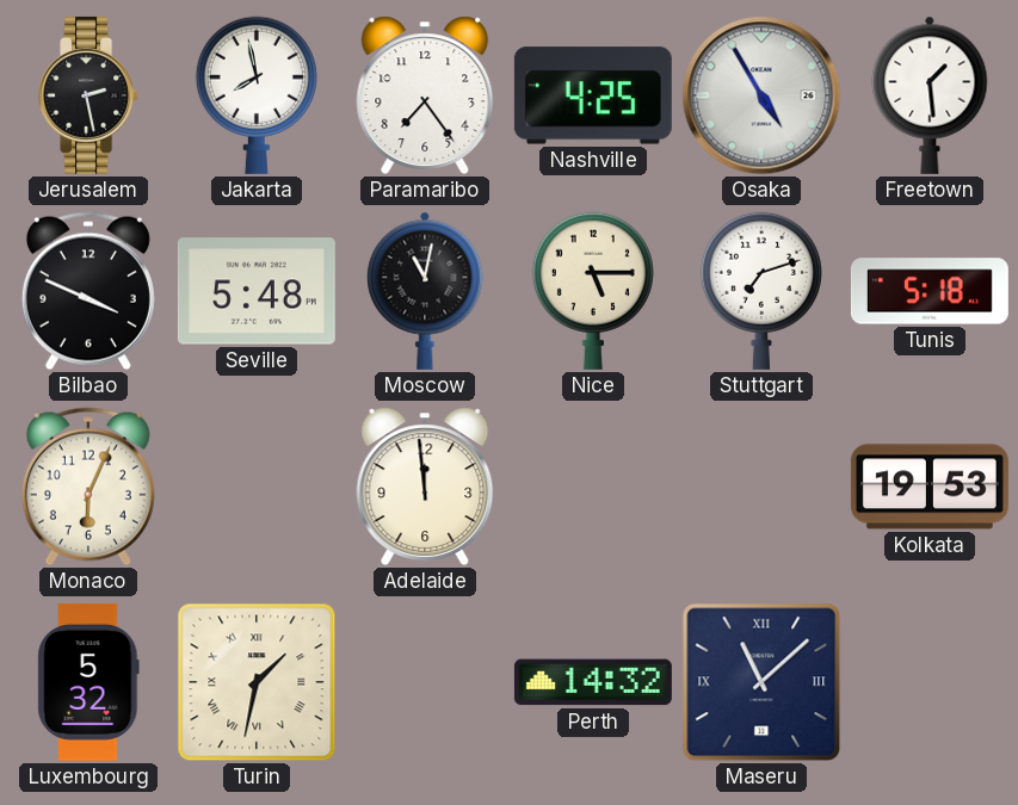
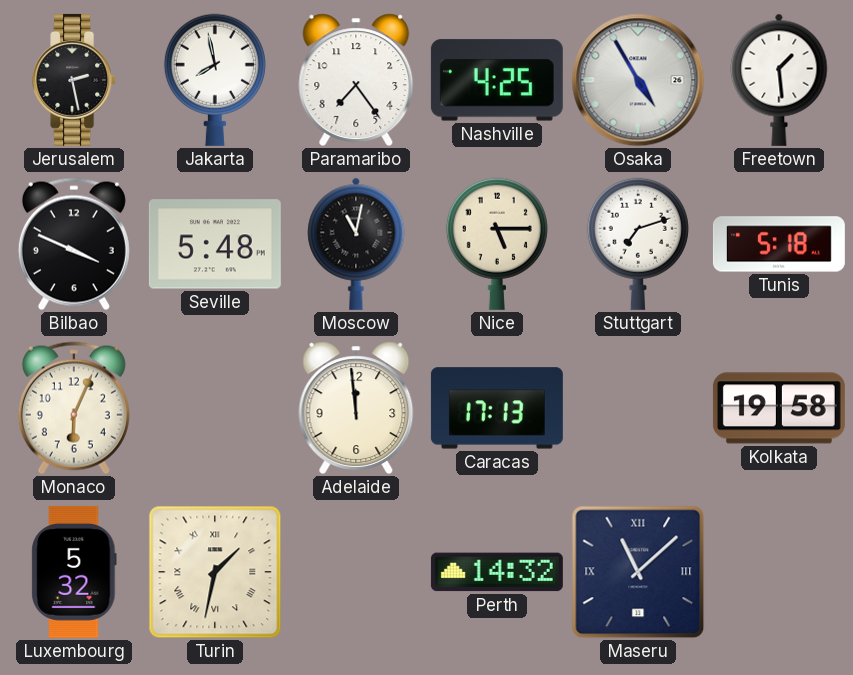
Caracas: none -> 17:13 (497, 408)
Kolkata: 19:53 -> 19:58 (779, 408)
